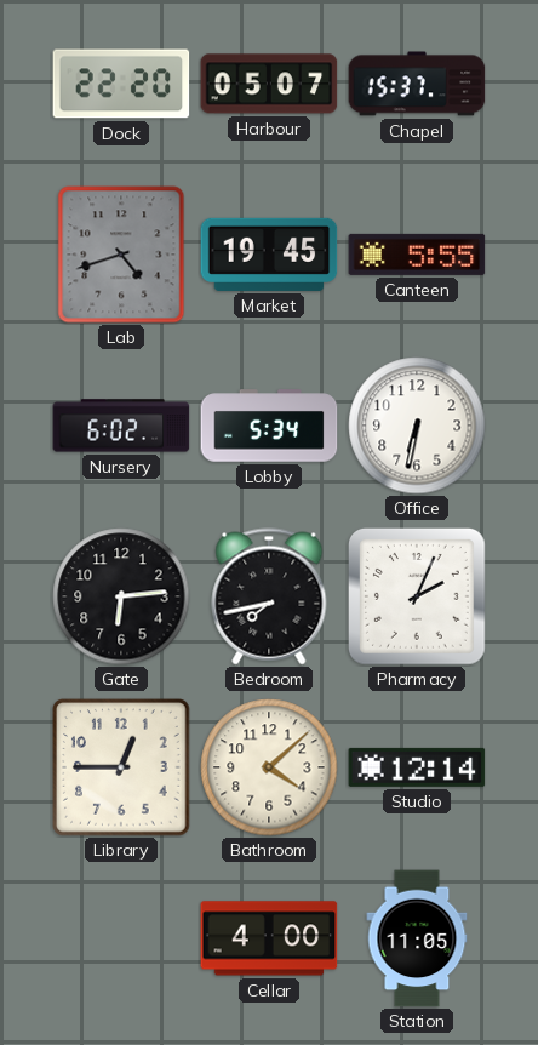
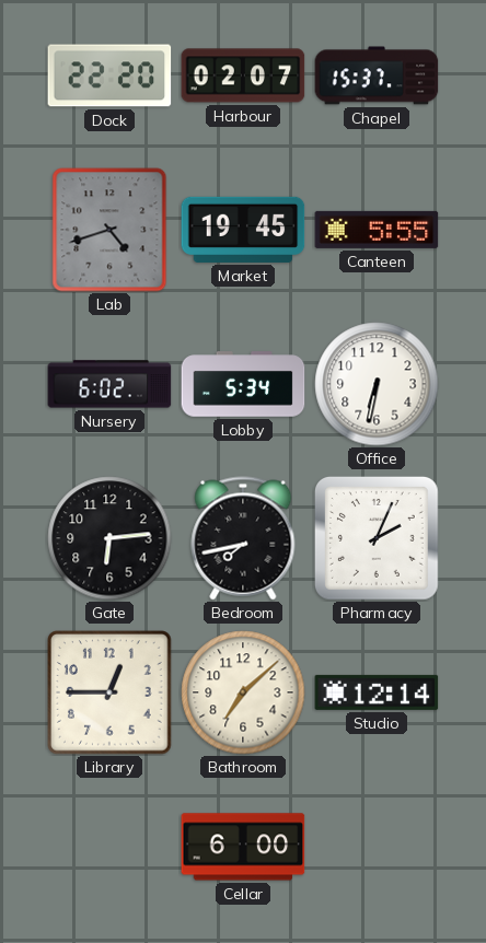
Harbour: 05:07 -> 02:07 (243, 75)
Bathroom: 4:08 -> 7:08 (243, 692)
Cellar: 4:00 -> 6:00 (243, 847)
Station: 11:05 -> none (417, 938)
